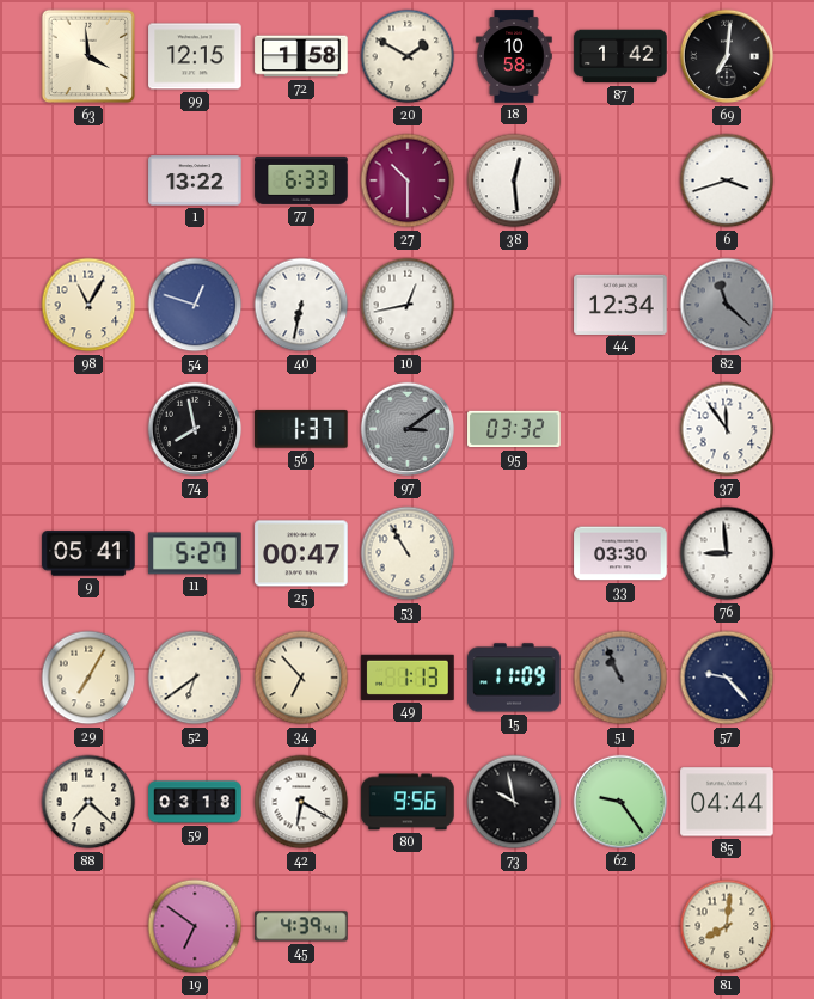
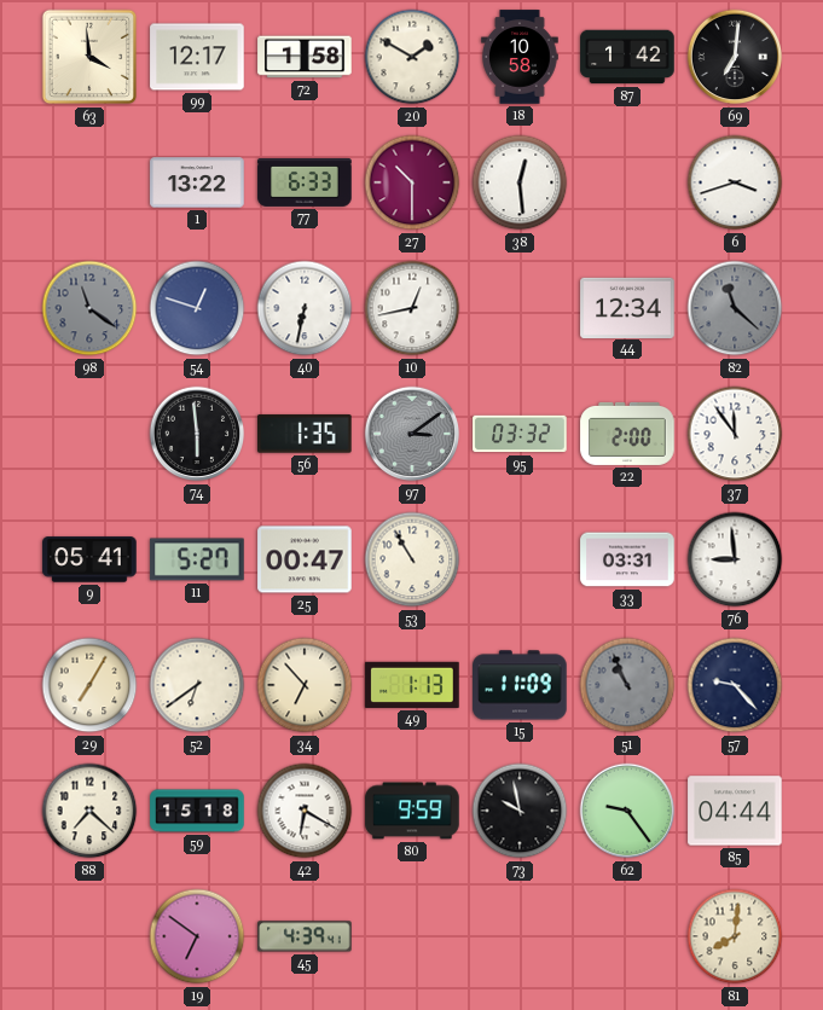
99: 12:15 -> 12:17 (197, 57)
98: 11:05 -> 11:21 (89, 308)
98 dial: cream -> grey (89, 308)
74: 7:58 -> 5:59 (197, 434)
56: 1:37 -> 1:35 (305, 434)
22: none -> 2:00 (627, 434)
33: 03:30 -> 03:31 (627, 559)
59: 03:18 -> 15:18 (197, 811)
80: 9:56 -> 9:59 (412, 811)
